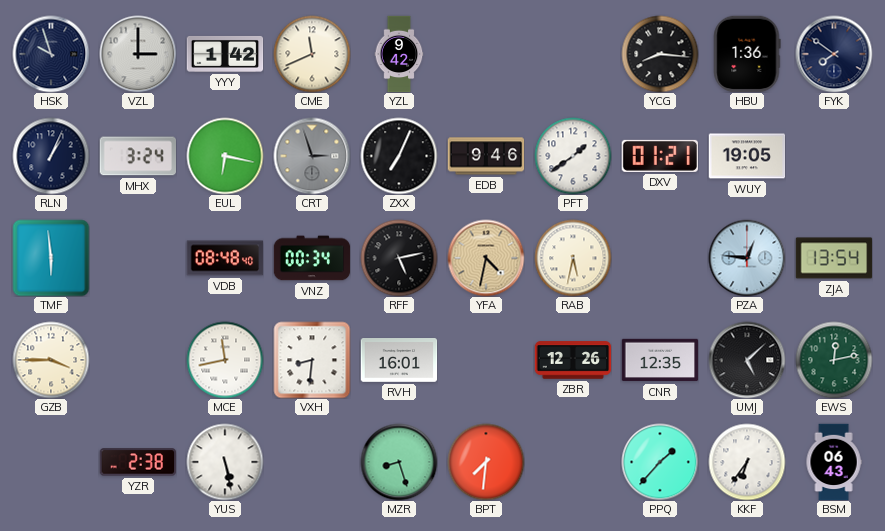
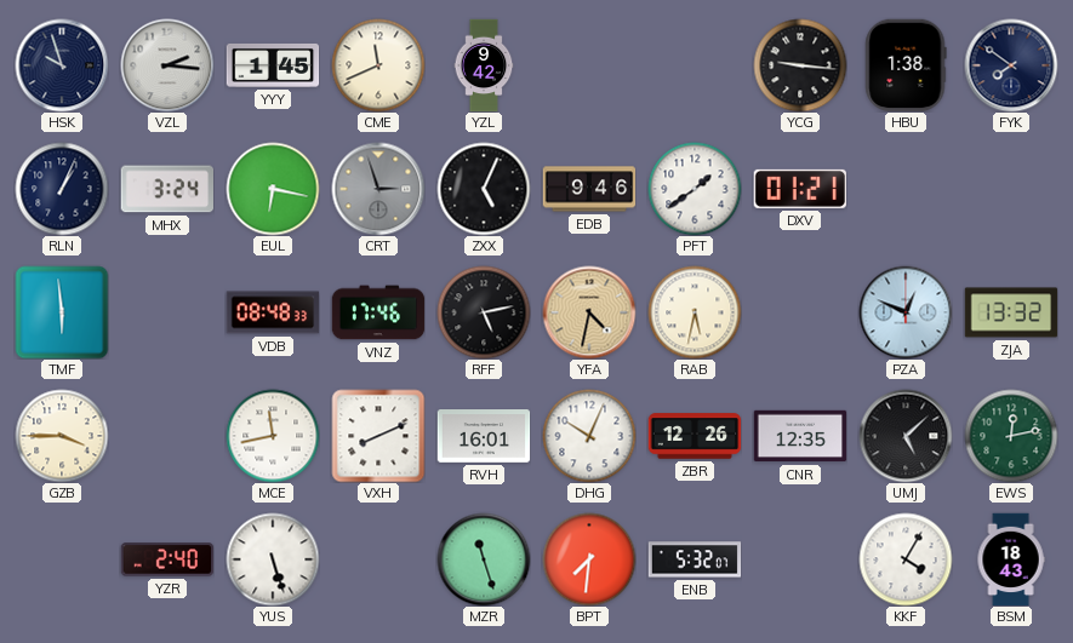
VZL: 3:00 -> 2:16 (167, 65)
YYY: 1:42 -> 1:45 (273, 65)
YCG: 8:16 -> 9:16 (800, 65)
HBU: 1:36 -> 1:38 (906, 65)
ZXX: 7:04 -> 5:04 (484, 189)
WUY: 19:05 -> none (747, 156)
VDB: 08:48:40 -> 08:48:33 (273, 312)
VNZ: 00:34 -> 17:46 (378, 312)
PZA: 12:46 -> 12:49 (906, 312)
ZJA: 13:54 -> 13:32 (1011, 312)
VXH: 8:31 -> 8:11 (378, 436)
DHG: none -> 10:04 (589, 436)
YZR: 2:38 -> 2:40 (167, 559)
YUS: 5:28 -> 5:27 (273, 559)
MZR: 8:27 -> 11:27 (484, 559)
ENB: none -> 5:32 (695, 559)
PPQ: 1:37 -> none (660, 462)
KKF: 6:36 -> 4:05 (906, 559)
BSM: 06:43 -> 18:43 (1011, 559)
